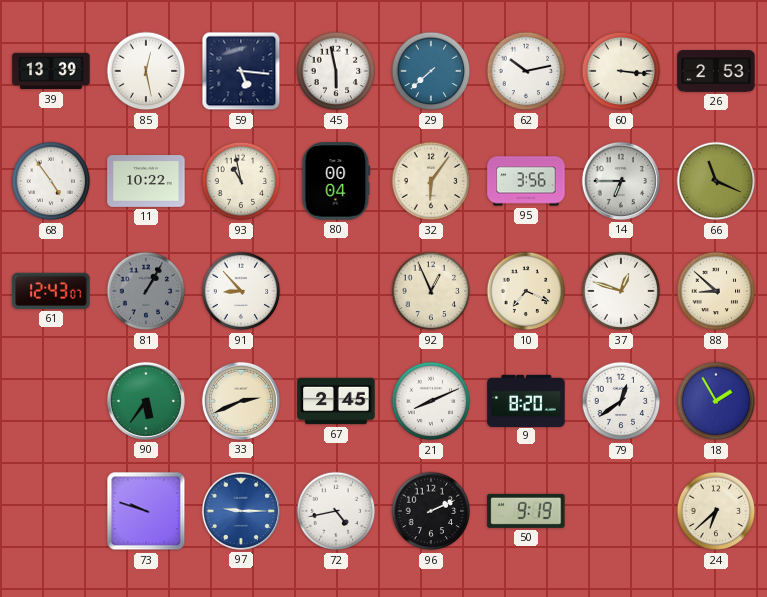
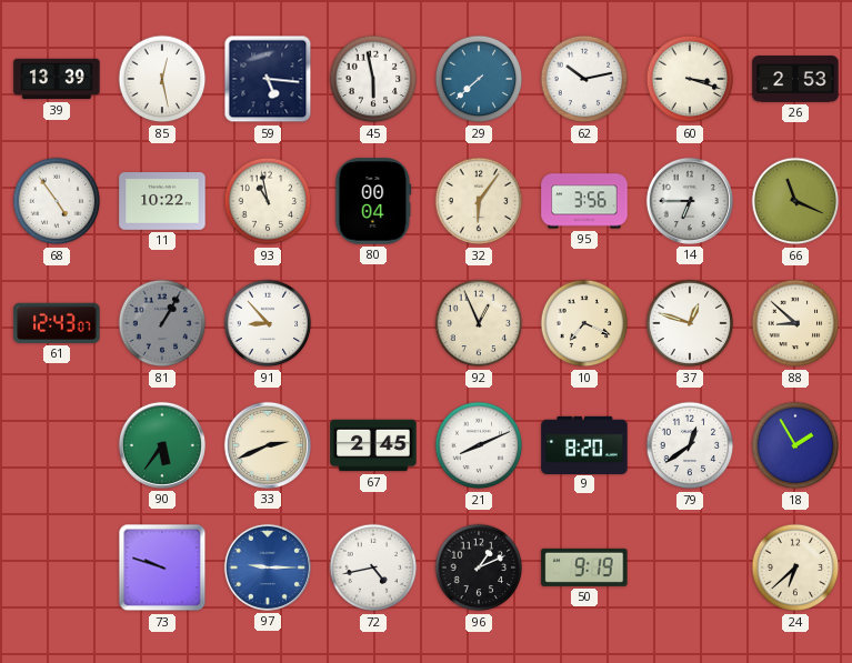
60: 3:16 -> 3:18 (690, 79)
96: 2:11 -> 1:11 (479, 567)
